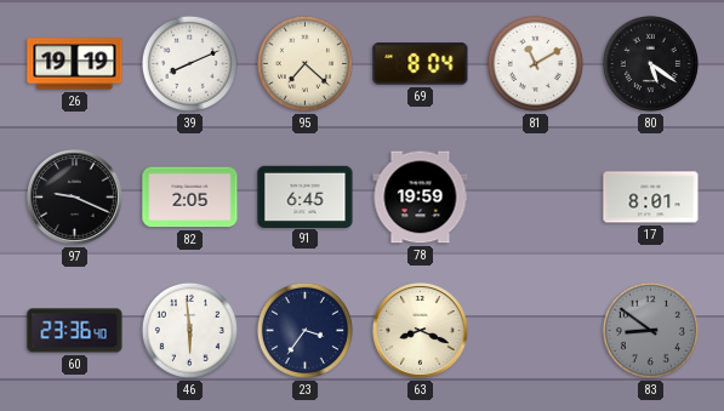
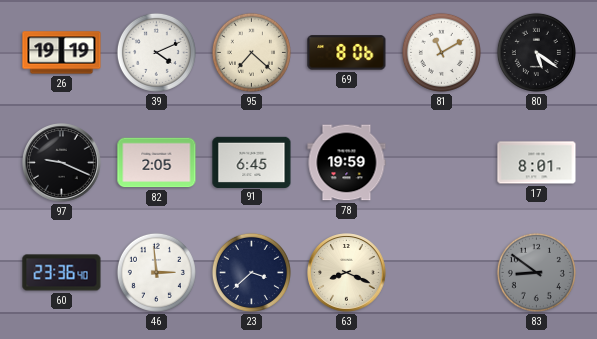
39: 8:11 -> 4:11 (156, 52)
69: 8:04 -> 8:06 (347, 53)
46: 5:59 -> 2:59 (156, 272)
23: 3:36 -> 3:38 (251, 272)
